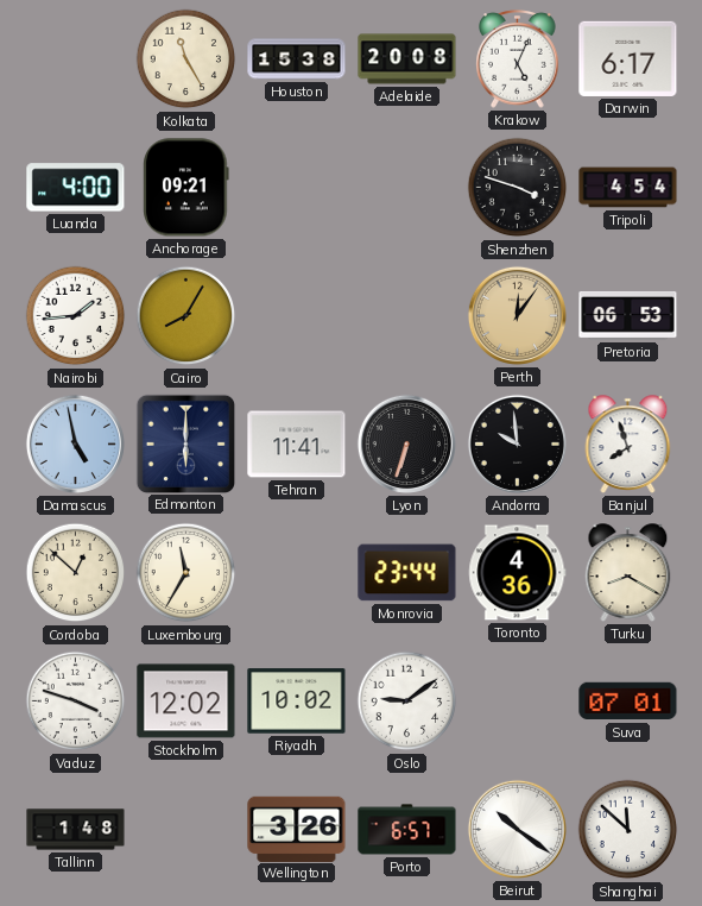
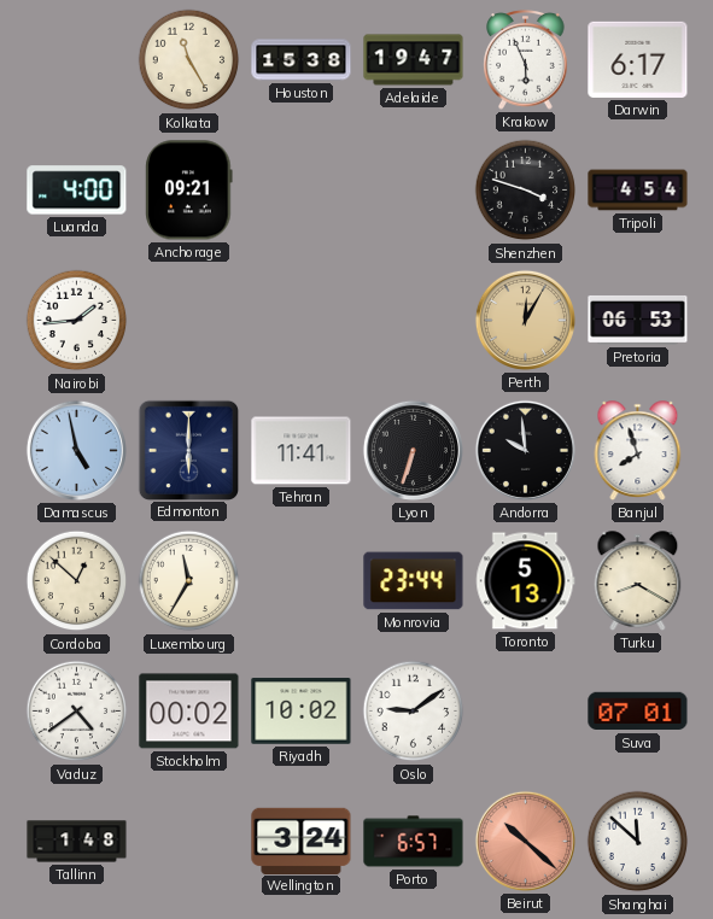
Adelaide: 20:08 -> 19:47 (414, 60)
Krakow: 5:04 -> 5:56 (526, 60)
Cairo: 8:05 -> none (186, 316)
Perth: 12:06 -> 12:05 (525, 320)
Toronto: 4:36 -> 5:13 (526, 581)
Vaduz: 3:48 -> 4:39 (77, 712)
Stockholm: 12:02 -> 00:02 (189, 712)
Wellington: 3:26 -> 3:24 (302, 841)
Beirut: 10:21 -> 10:22 (525, 841)
Beirut dial: white -> salmon (525, 841)
